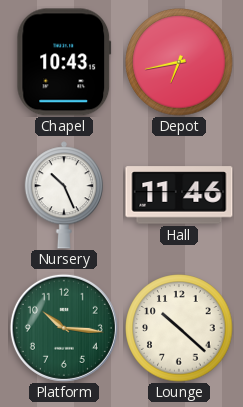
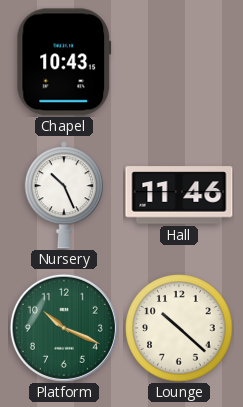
Depot: 6:43 -> none (179, 62)
Platform: 10:16 -> 10:19 (64, 328)
